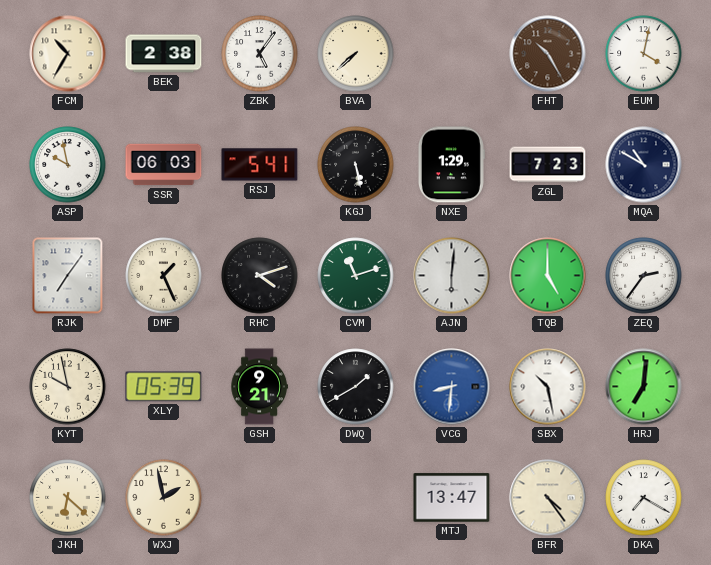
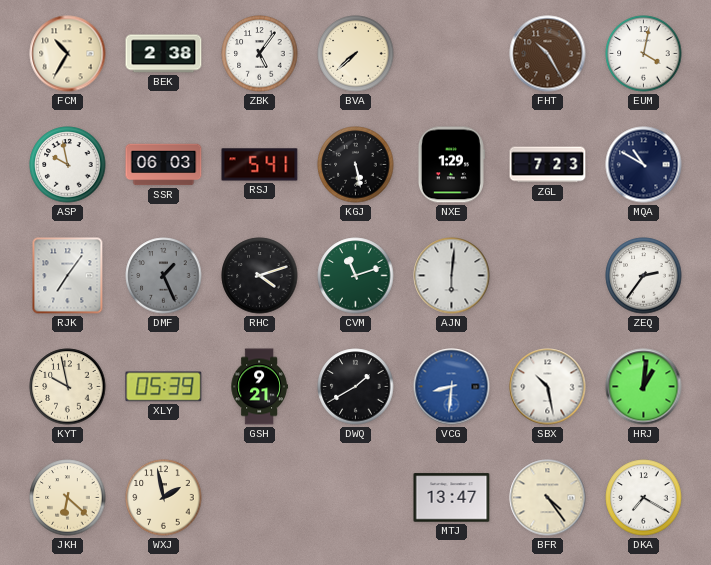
DMF dial: cream -> grey (164, 276)
TQB: 5:00 -> none (548, 276)
HRJ: 7:01 -> 1:01 (644, 387)
